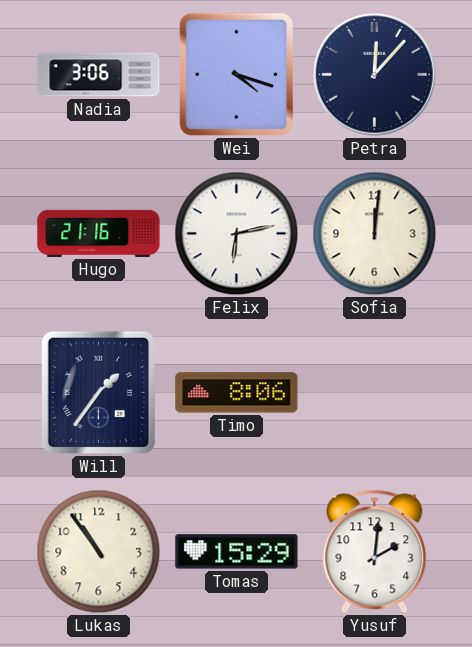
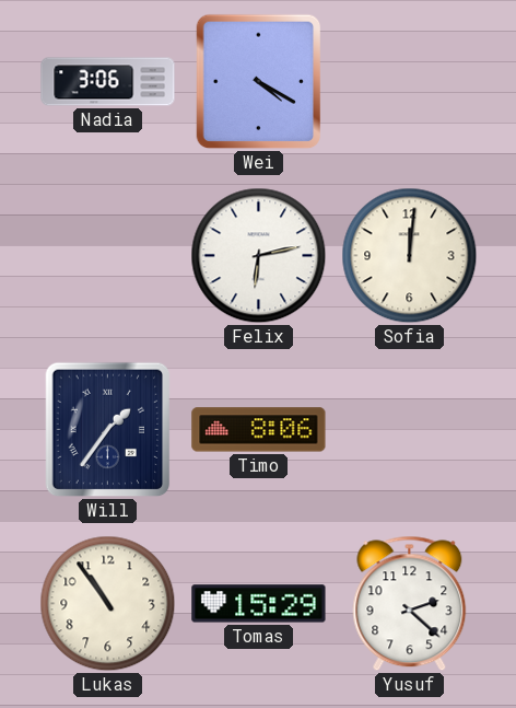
Wei: 4:18 -> 4:20 (259, 82)
Petra: 12:07 -> none (375, 75)
Hugo: 21:16 -> none (99, 233)
Yusuf: 2:01 -> 2:22 (410, 604)
